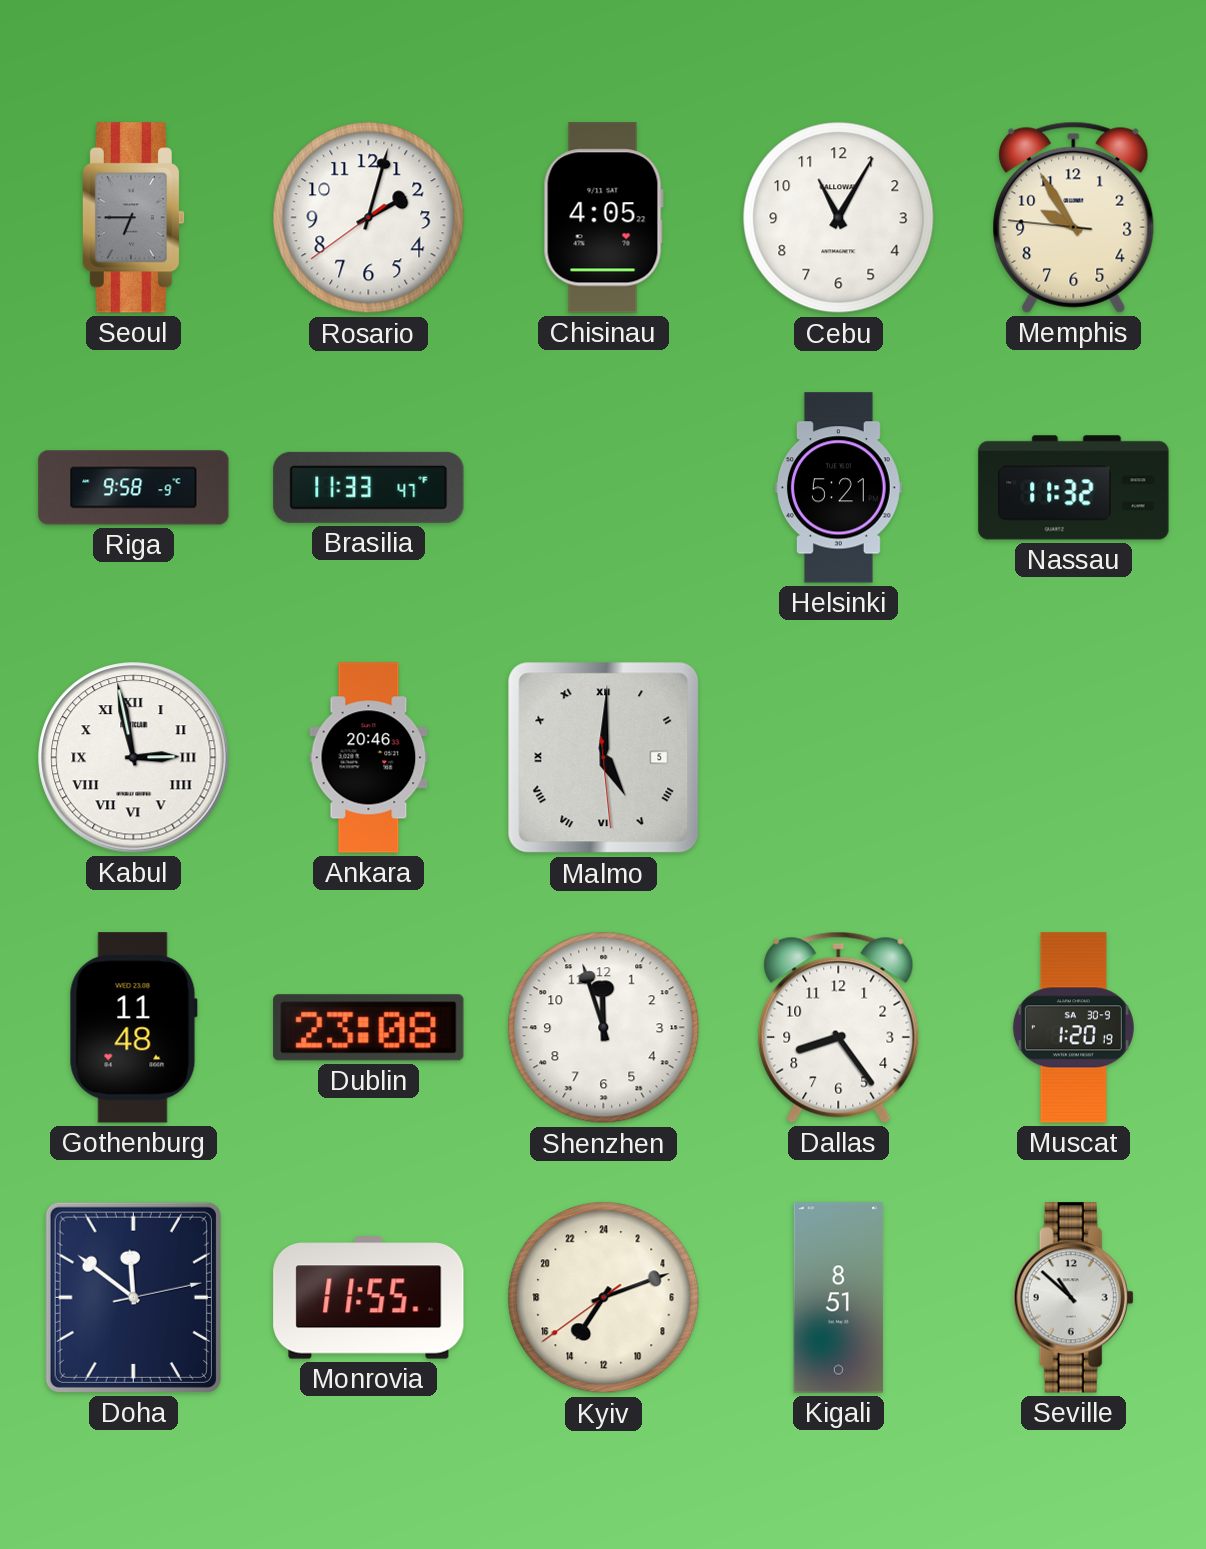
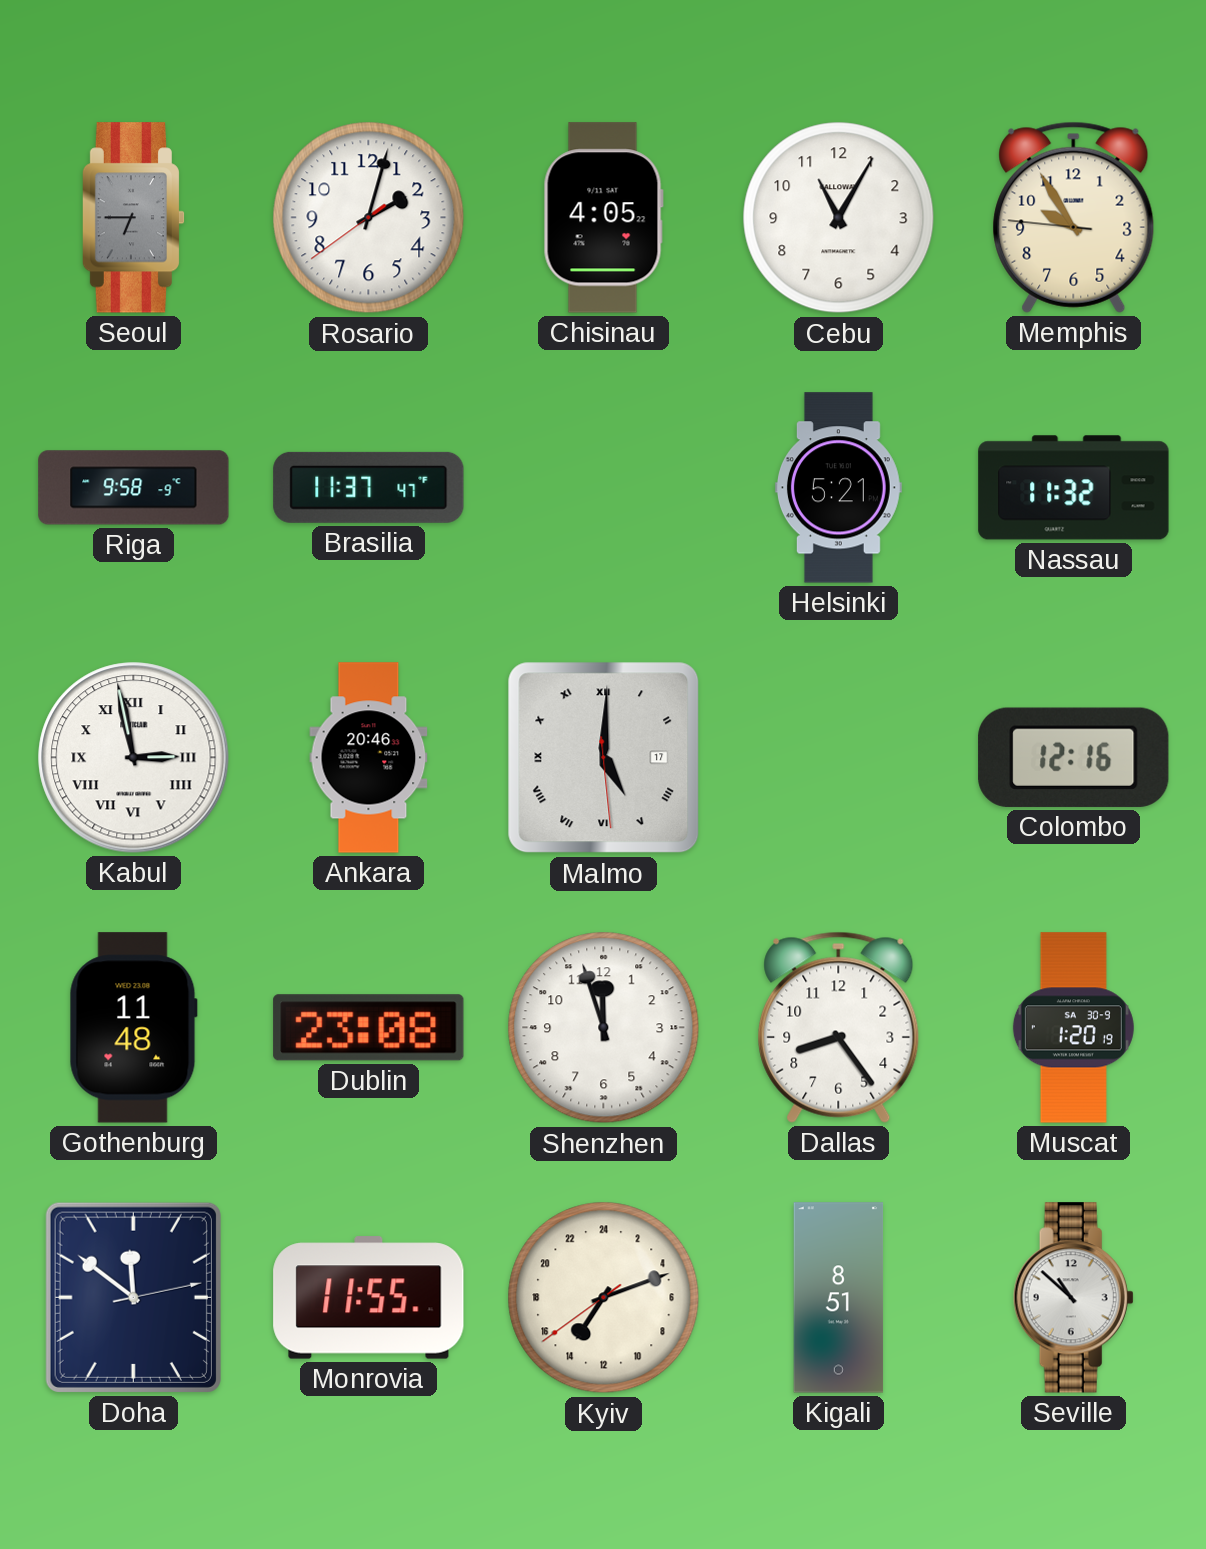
Brasilia: 11:33 -> 11:37 (369, 487)
Malmo date: 5 -> 17 (604, 758)
Colombo: none -> 12:16 (1074, 757)
